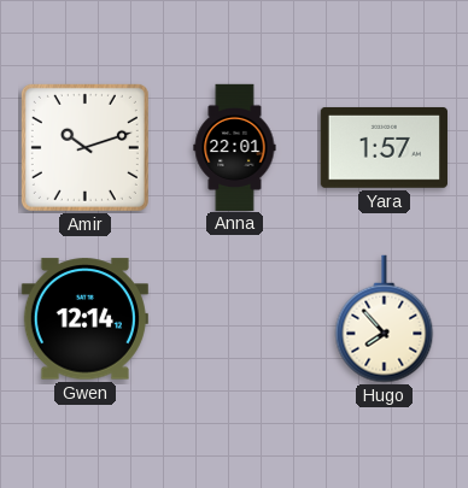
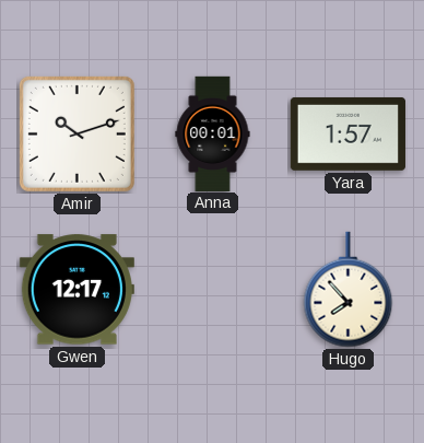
Anna: 22:01 -> 00:01 (213, 133)
Gwen: 12:14 -> 12:17 (76, 290)
